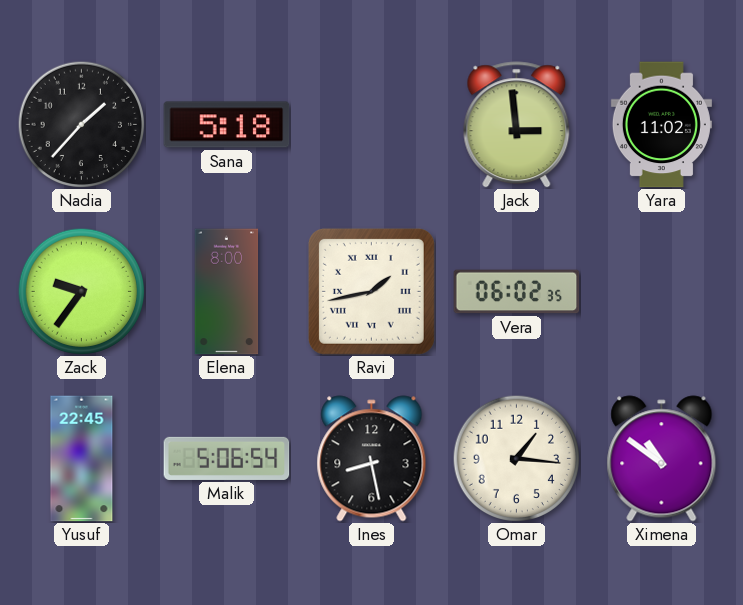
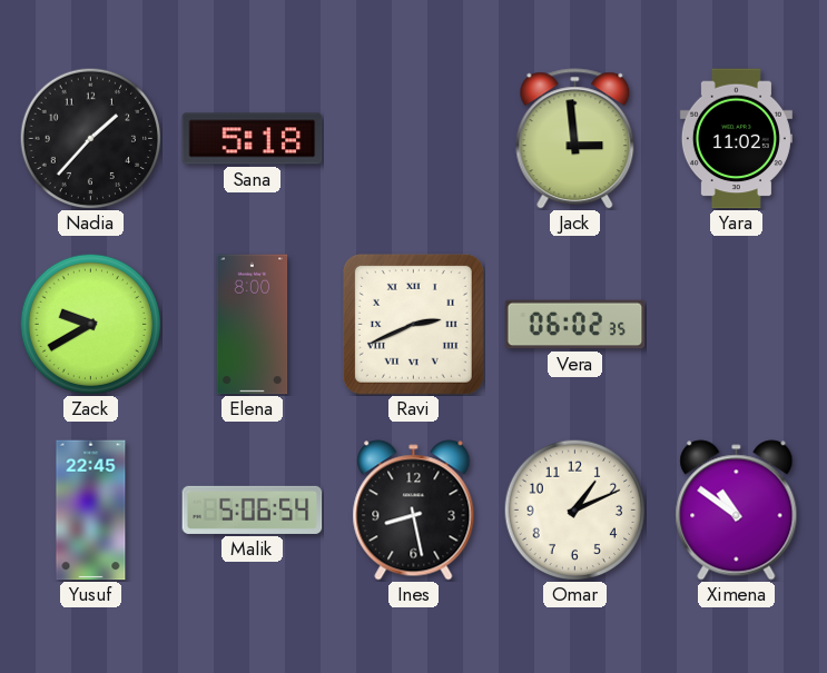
Zack: 9:36 -> 9:40 (90, 324)
Ravi: 1:43 -> 2:41 (413, 324)
Omar: 1:16 -> 1:11 (574, 509)
